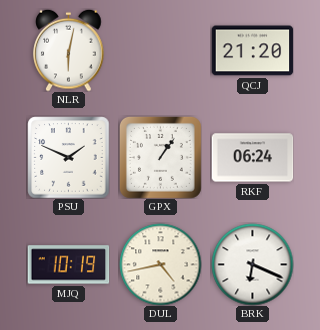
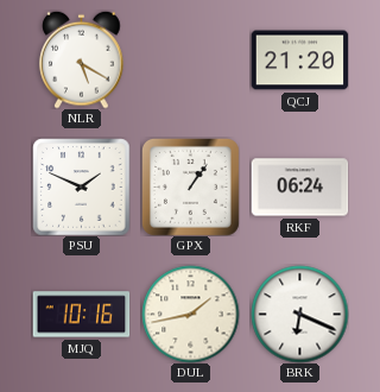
NLR: 6:02 -> 5:20 (82, 59)
MJQ: 10:19 -> 10:16 (81, 315)
DUL: 4:43 -> 1:43 (190, 314)
